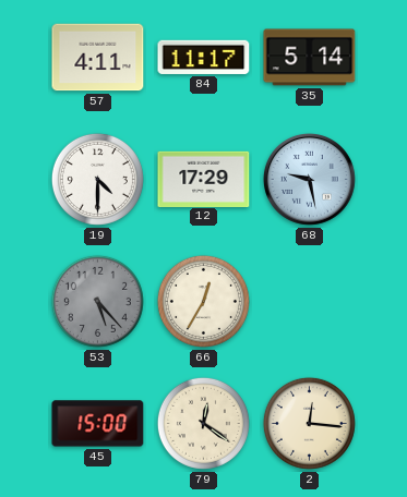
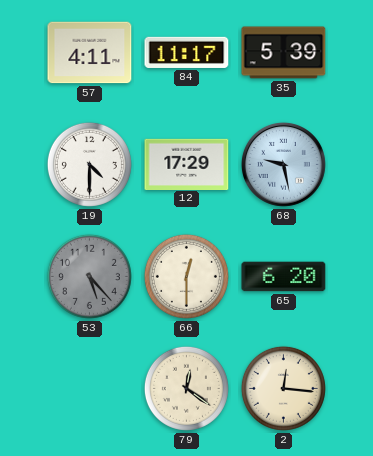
35: 5:14 -> 5:39 (284, 53)
66: 12:35 -> 12:30 (186, 276)
65: none -> 6:20 (284, 277)
45: 15:00 -> none (98, 424)
